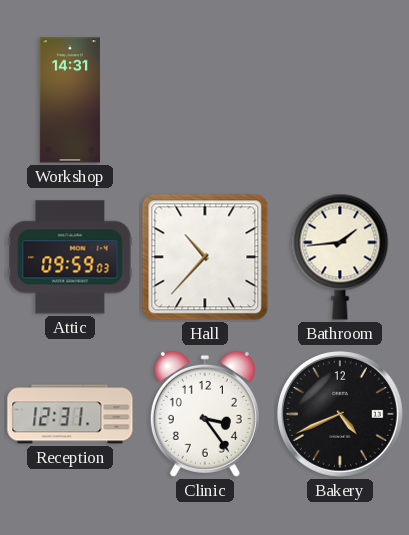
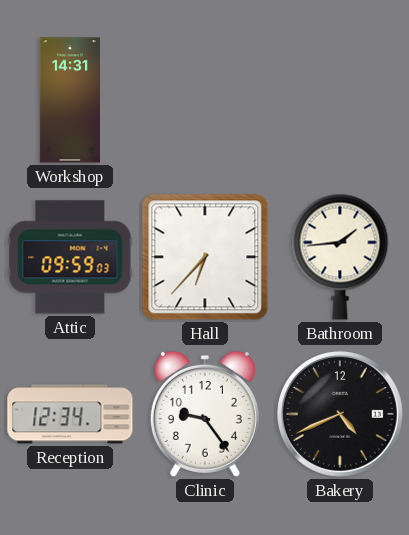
Hall: 10:37 -> 6:37 (205, 257)
Reception: 12:31 -> 12:34 (70, 414)
Clinic: 3:24 -> 9:24 (205, 414)
